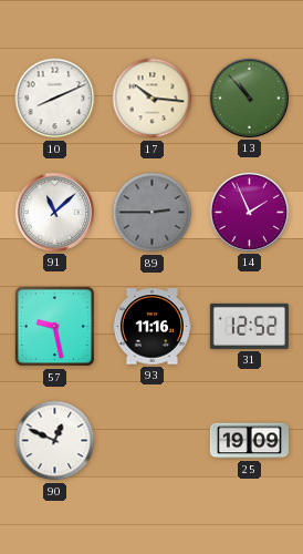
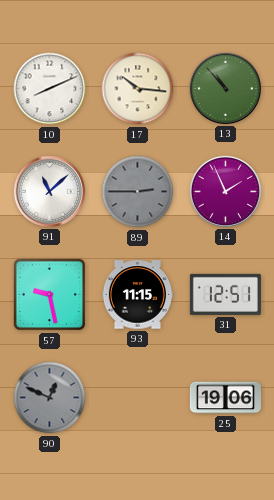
93: 11:16 -> 11:15 (137, 295)
31: 12:52 -> 12:51 (225, 294)
90 dial: white -> grey (50, 398)
25: 19:09 -> 19:06 (225, 398)
